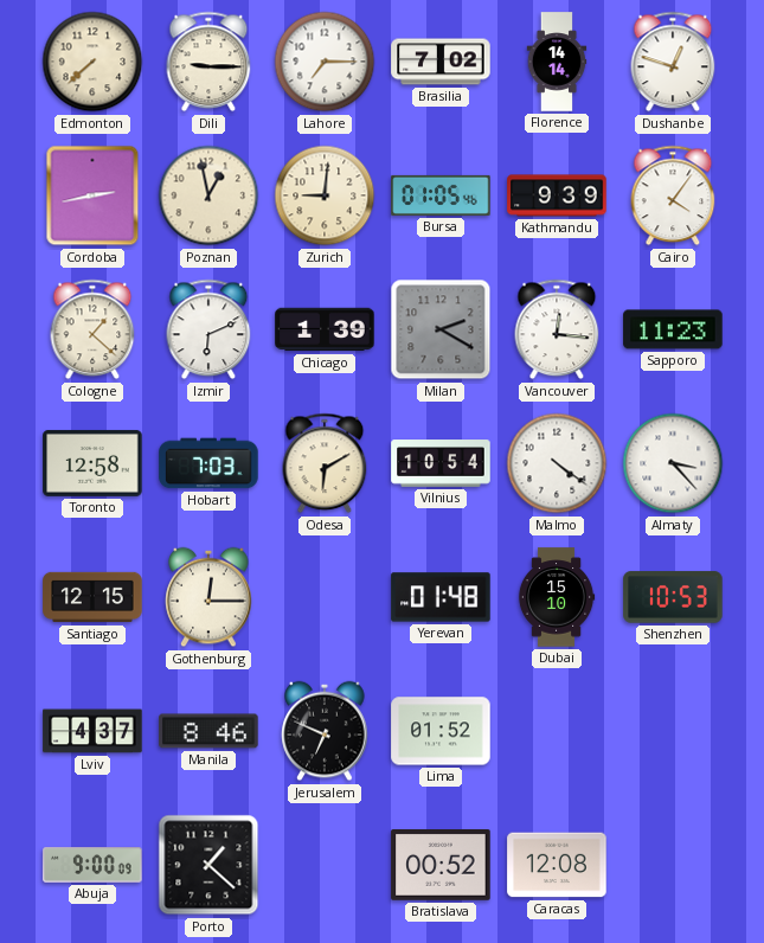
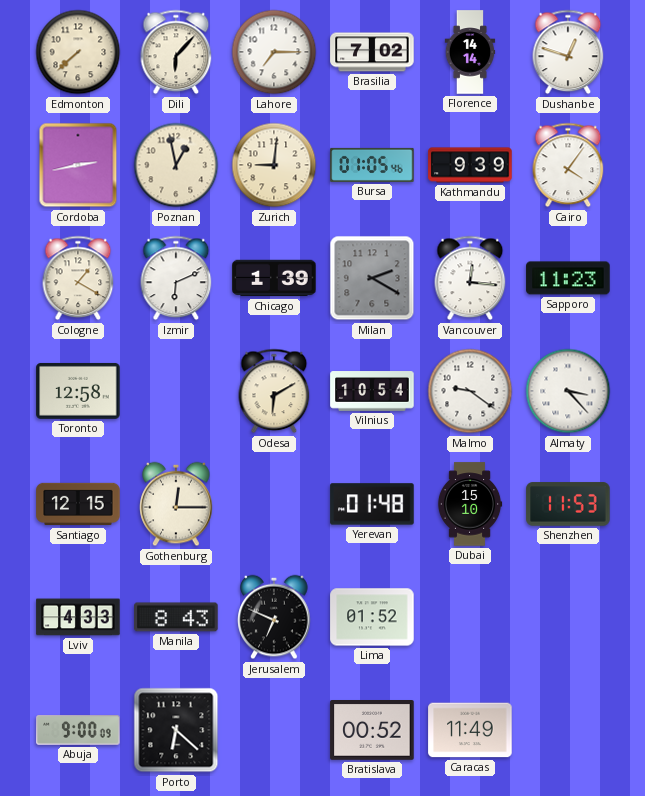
Dili: 9:15 -> 6:07 (176, 52)
Cologne: 1:22 -> 1:20 (78, 278)
Hobart: 7:03 -> none (208, 463)
Malmo: 4:21 -> 9:21 (470, 391)
Shenzhen: 10:53 -> 11:53 (568, 504)
Lviv: 4:37 -> 4:33 (78, 617)
Manila: 8:46 -> 8:43 (176, 617)
Porto: 1:22 -> 6:22 (176, 730)
Caracas: 12:08 -> 11:49 (470, 730)
